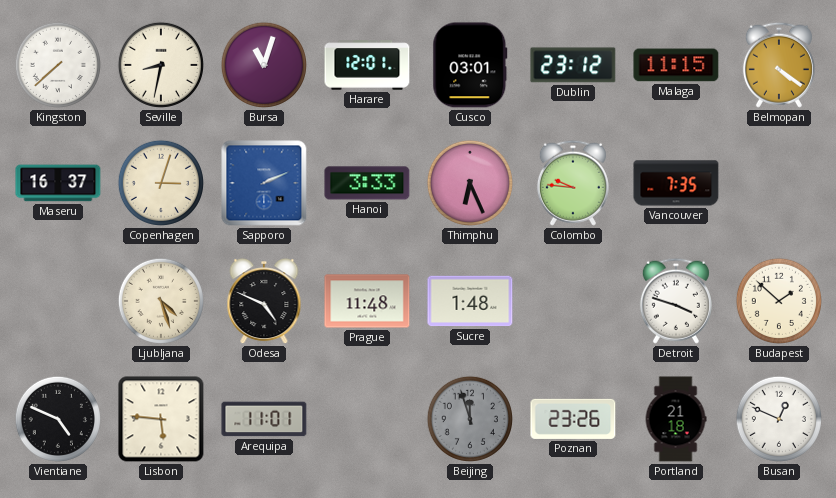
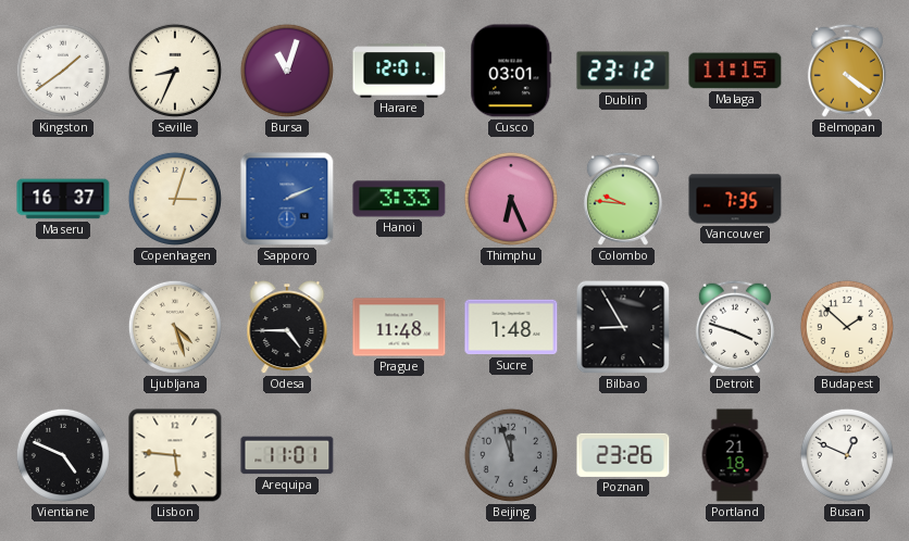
Kingston: 7:38 -> 1:39 (63, 71)
Seville: 8:32 -> 8:34 (175, 71)
Odesa: 4:49 -> 4:45 (287, 328)
Bilbao: none -> 8:55 (623, 327)
